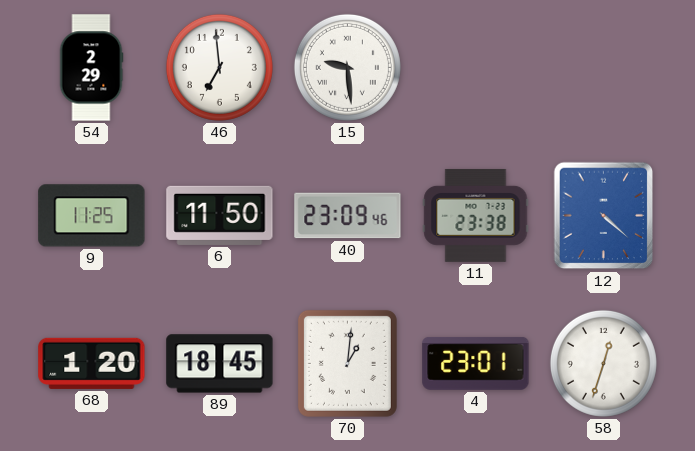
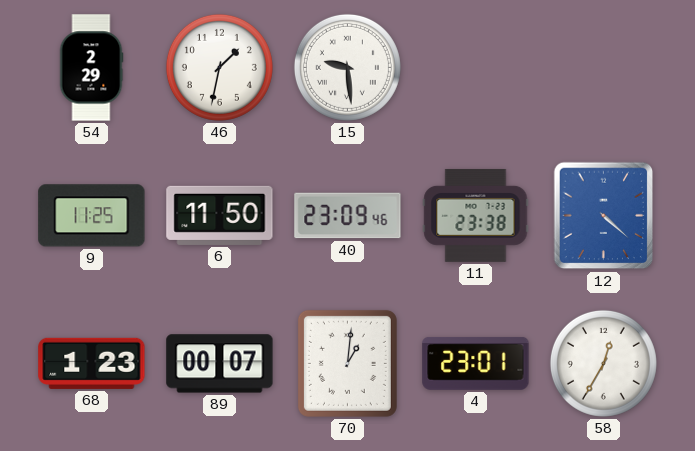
46: 6:59 -> 1:32 (219, 67)
68: 1:20 -> 1:23 (92, 363)
89: 18:45 -> 00:07 (220, 364)
58: 12:33 -> 12:35 (603, 363)
